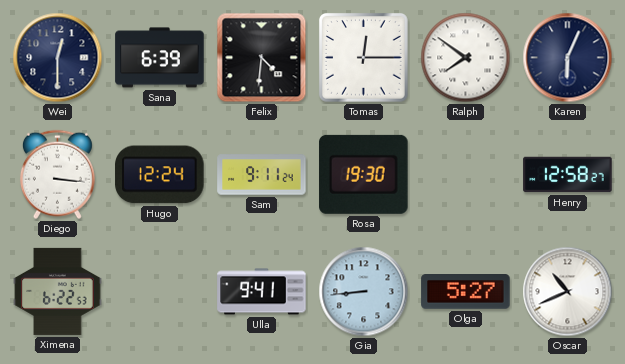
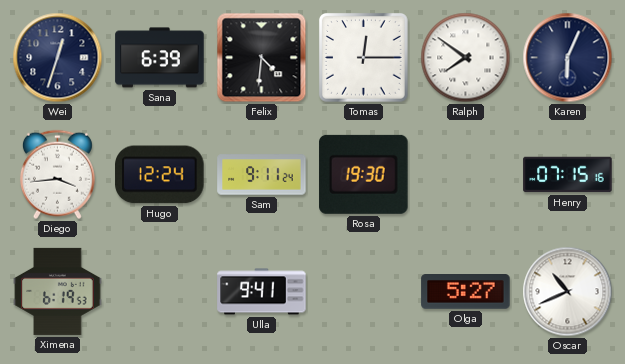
Wei: 12:30 -> 12:33 (58, 58)
Diego: 3:16 -> 3:44 (57, 175)
Henry: 12:58 -> 07:15 (568, 175)
Ximena: 6:22 -> 6:19 (58, 291)
Gia: 8:44 -> none (364, 292)
